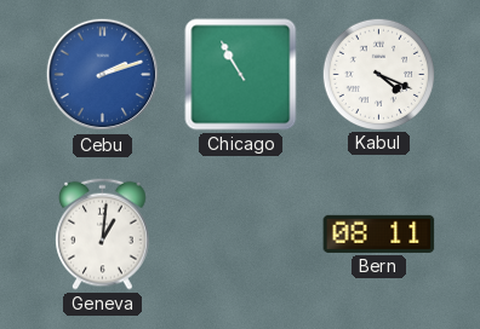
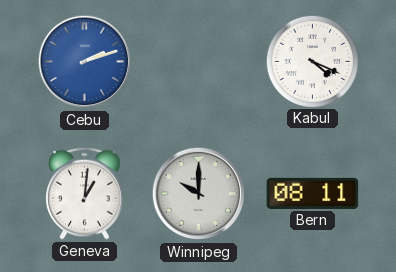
Chicago: 10:55 -> none (241, 75)
Winnipeg: none -> 10:00 (199, 194)
